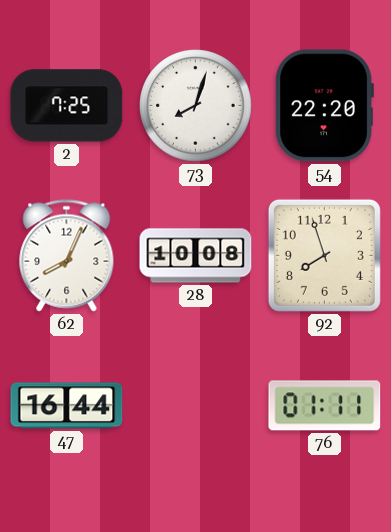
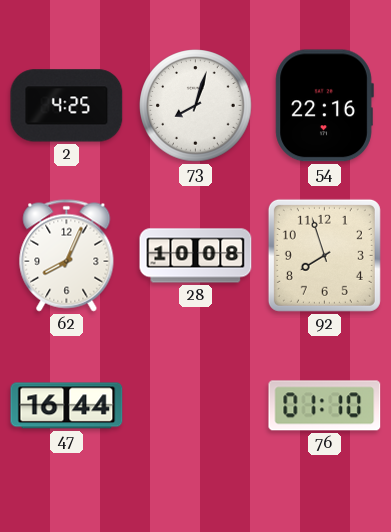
2: 7:25 -> 4:25 (67, 106)
54: 22:20 -> 22:16 (324, 106)
76: 01:11 -> 01:10 (325, 406)
